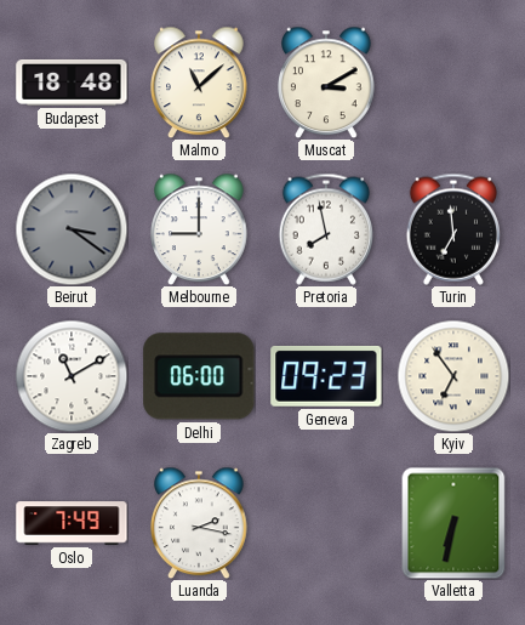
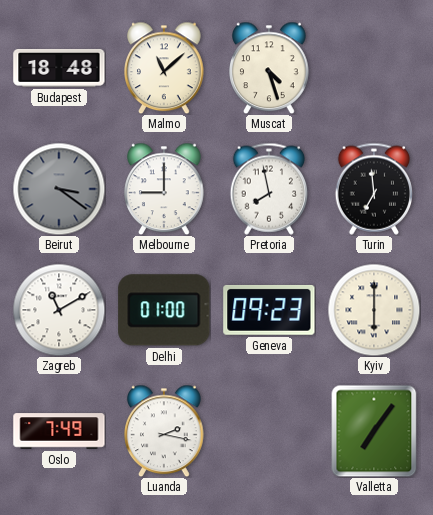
Muscat: 3:10 -> 4:27 (270, 68)
Delhi: 06:00 -> 01:00 (164, 310)
Kyiv: 6:54 -> 6:00 (374, 310)
Valletta: 6:32 -> 7:06 (374, 431)
